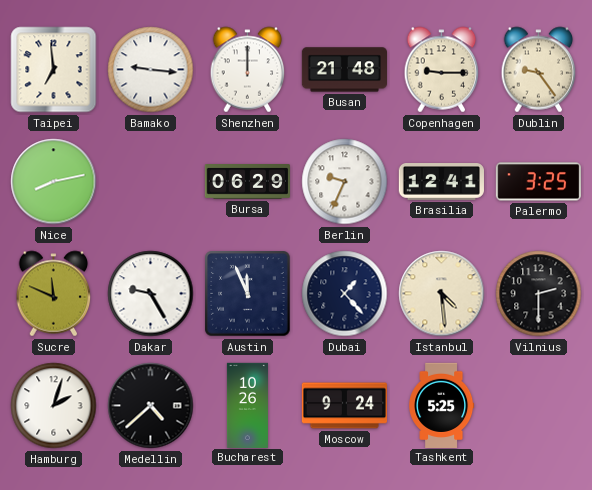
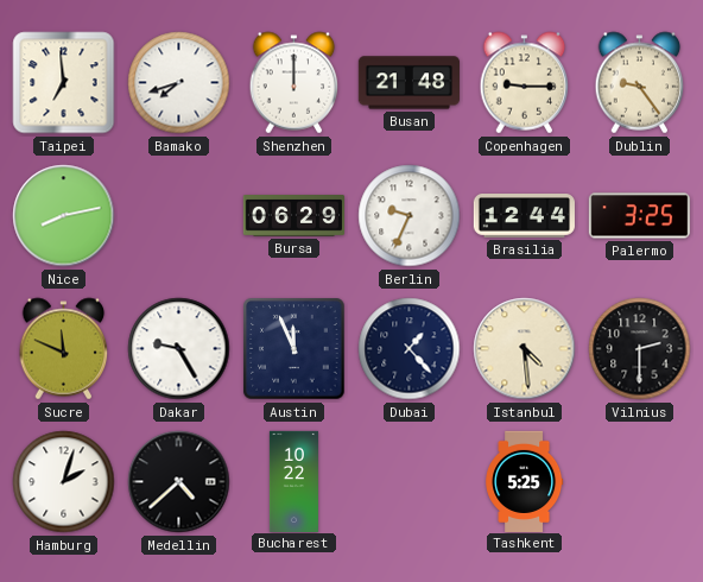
Bamako: 9:16 -> 7:42 (179, 83)
Brasilia: 12:41 -> 12:44 (524, 216)
Bucharest: 10:26 -> 10:22 (293, 481)
Moscow: 9:24 -> none (344, 406)
